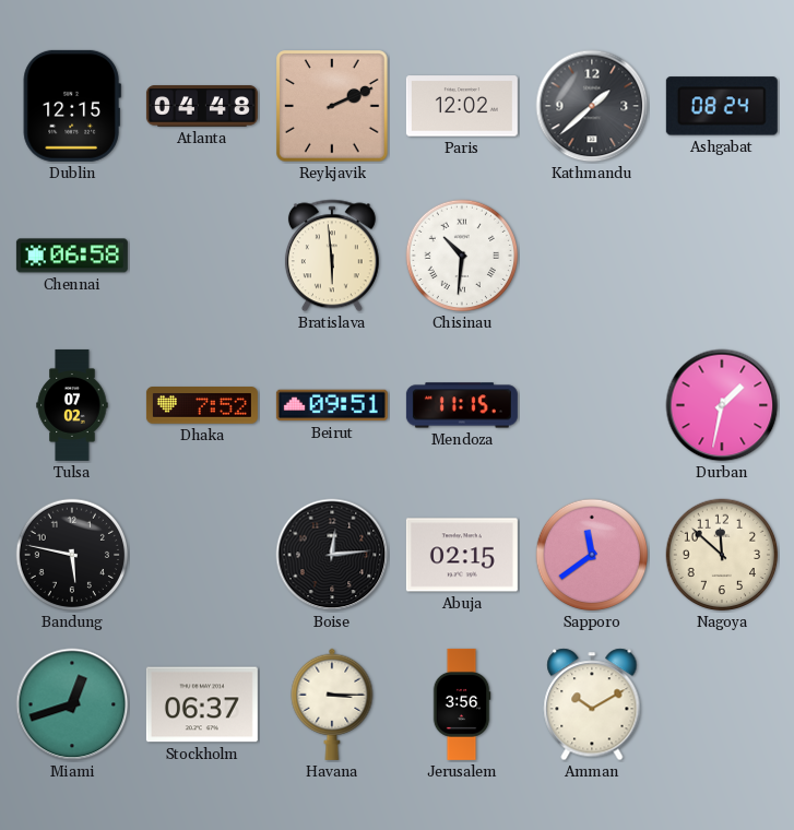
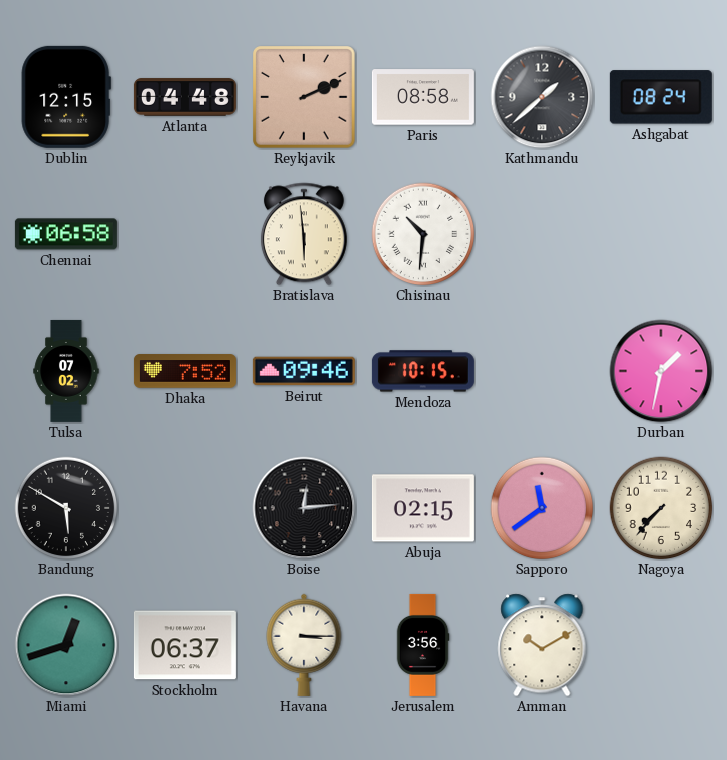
Paris: 12:02 -> 08:58 (423, 97)
Beirut: 09:51 -> 09:46 (304, 371)
Mendoza: 11:15 -> 10:15 (423, 371)
Bandung: 5:47 -> 5:50 (66, 508)
Nagoya: 11:52 -> 7:37 (661, 508)
